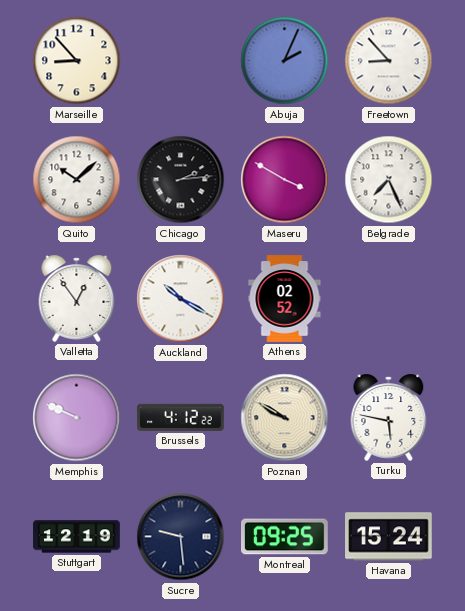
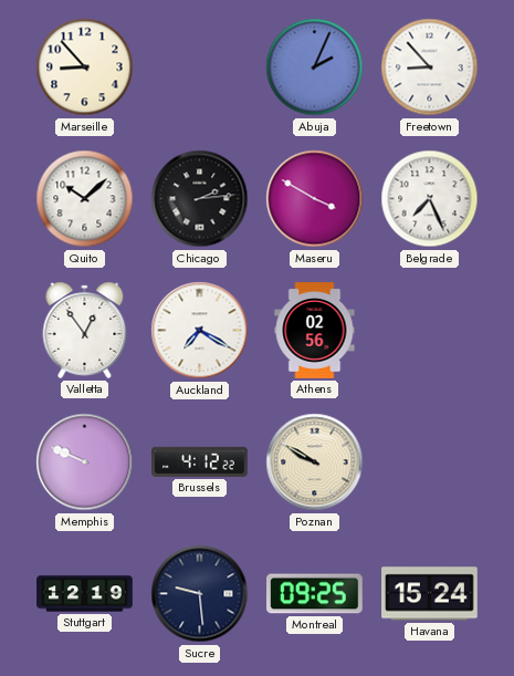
Auckland: 10:20 -> 7:20 (200, 331)
Athens: 02:52 -> 02:56 (315, 331)
Turku: 5:47 -> none (389, 417)
